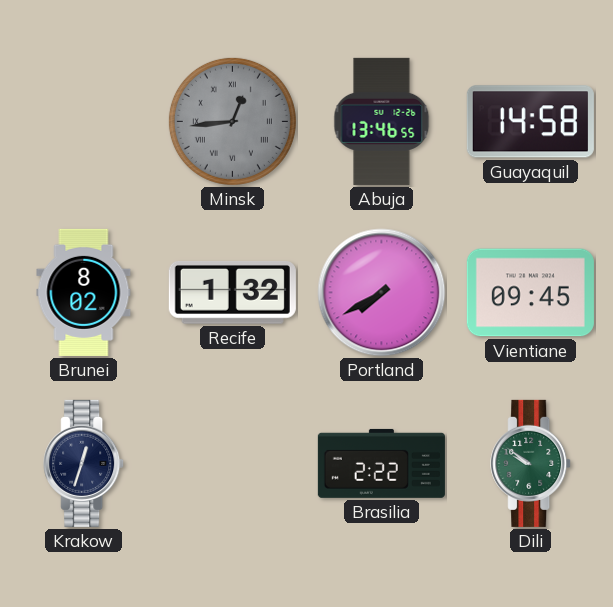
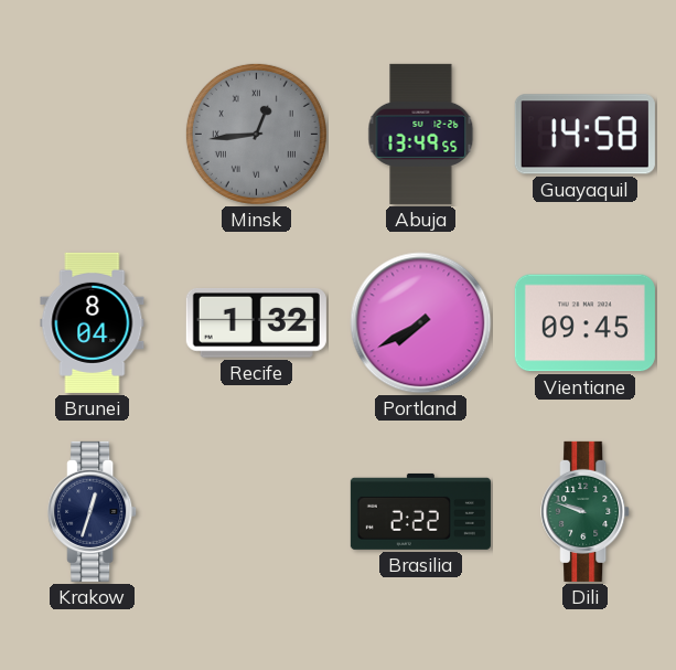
Abuja: 13:46 -> 13:49 (421, 134)
Brunei: 8:02 -> 8:04 (93, 322)
Dili: 9:51 -> 9:48 (586, 511)
